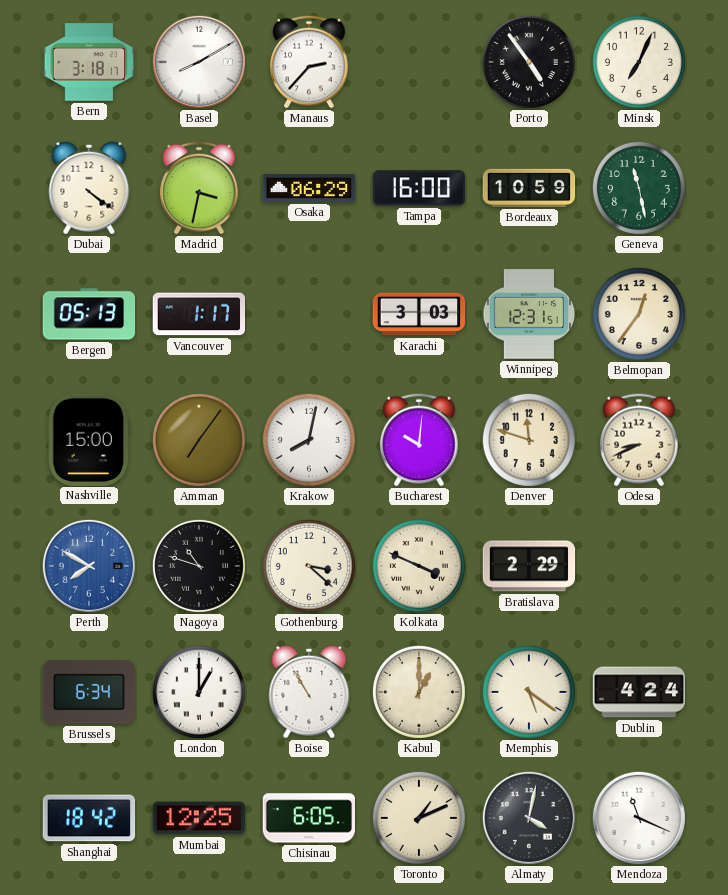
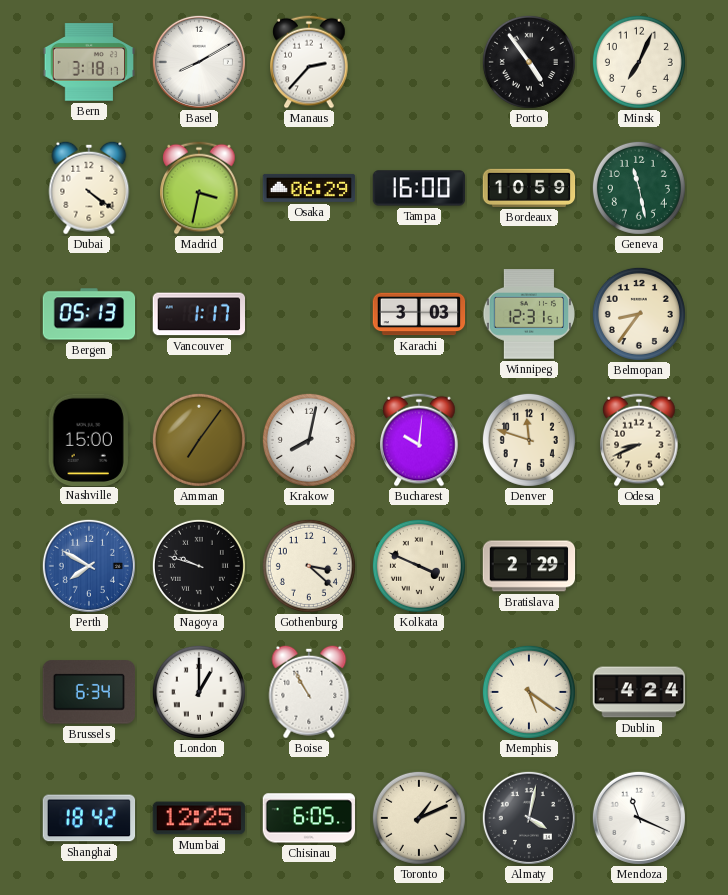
Belmopan: 12:36 -> 8:36 (639, 314)
Nagoya: 10:48 -> 9:48 (199, 566)
Kabul: 1:00 -> none (419, 692)
